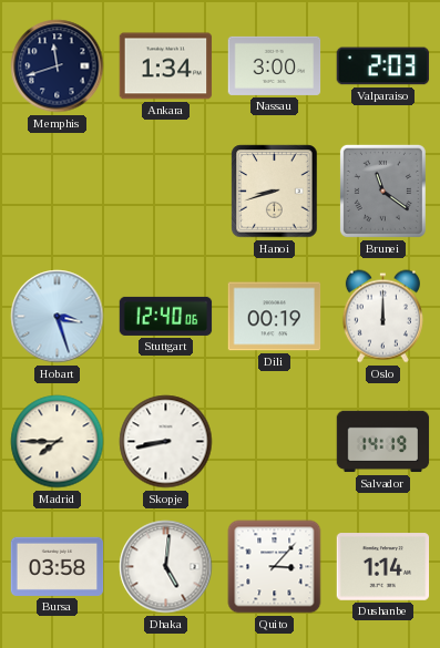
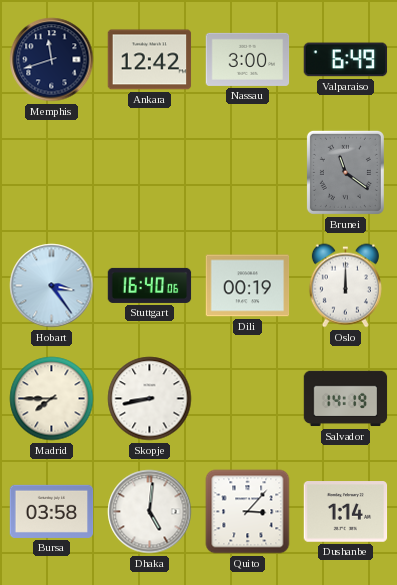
Ankara: 1:34 -> 12:42 (150, 60)
Valparaiso: 2:03 -> 6:49 (346, 60)
Hanoi: 8:42 -> none (275, 192)
Hobart: 3:27 -> 3:24 (52, 286)
Stuttgart: 12:40 -> 16:40 (150, 285)
